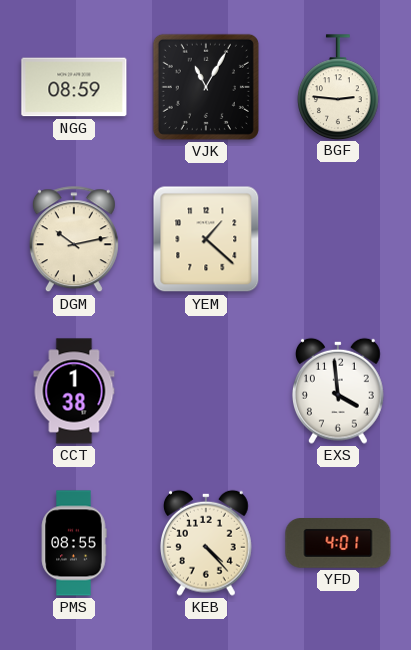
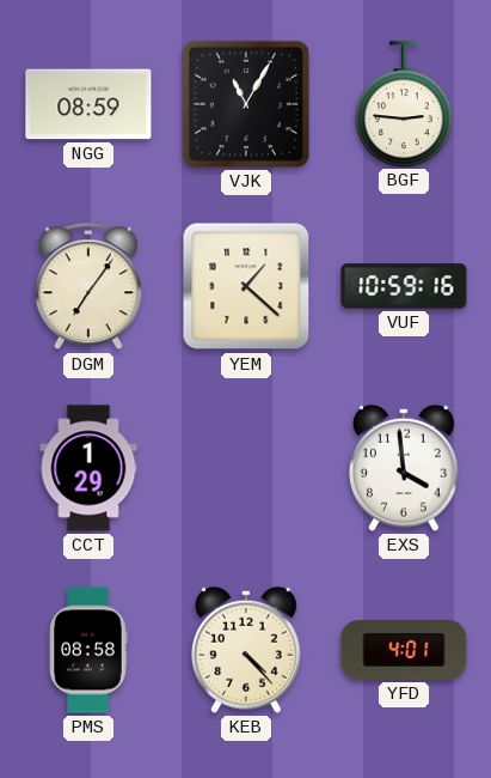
DGM: 10:13 -> 7:06 (88, 287)
VUF: none -> 10:59 (404, 286)
CCT: 1:38 -> 1:29 (88, 468)
PMS: 08:55 -> 08:58 (88, 650)
